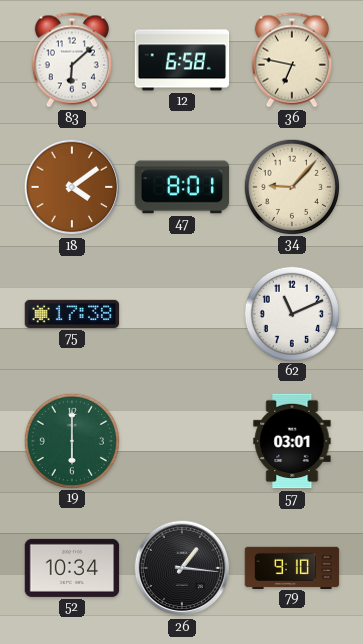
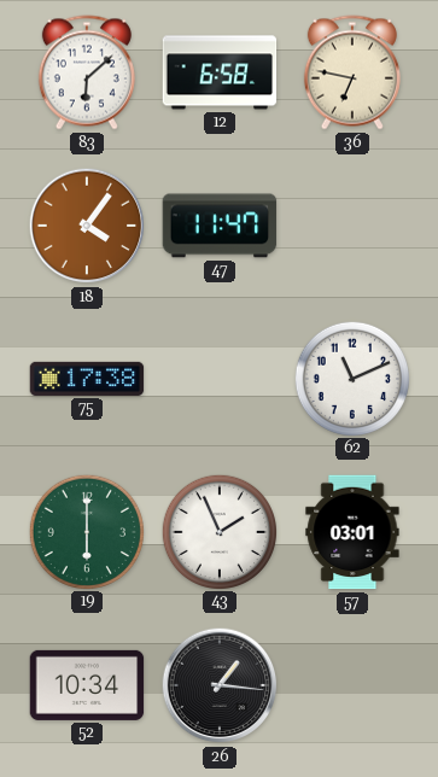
18: 4:09 -> 4:06 (87, 226)
47: 8:01 -> 11:47 (220, 226)
34: 9:07 -> none (291, 186)
43: none -> 1:56 (218, 531)
79: 9:10 -> none (292, 567)
